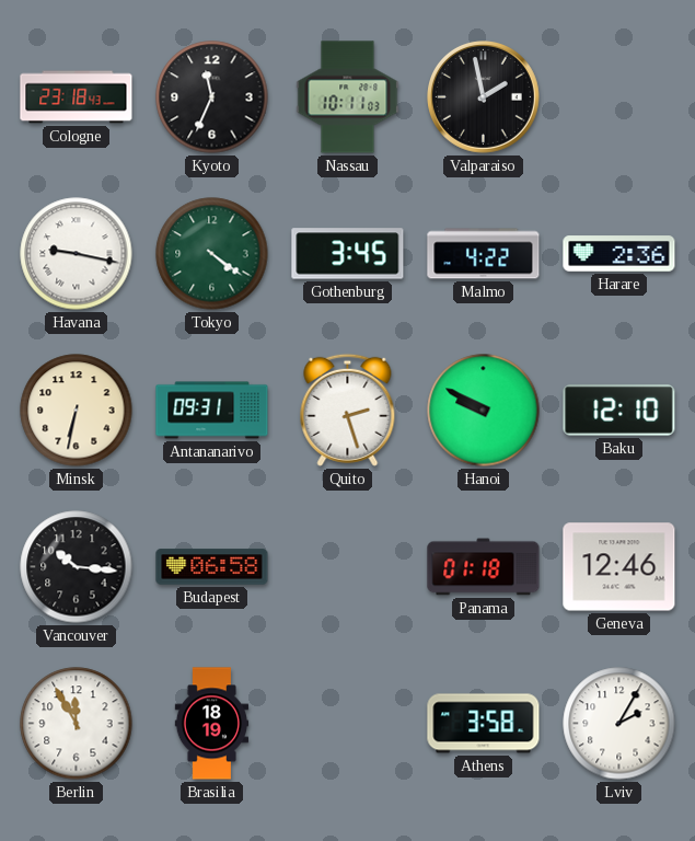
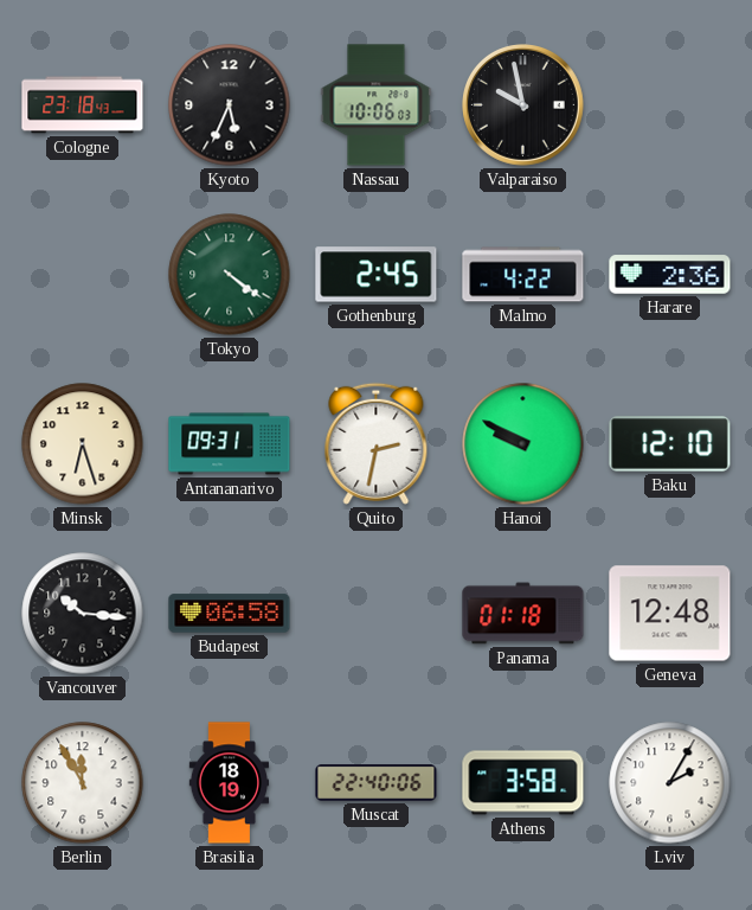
Kyoto: 11:34 -> 5:34 (230, 105)
Nassau: 10:11 -> 10:06 (377, 105)
Valparaiso: 1:58 -> 9:58 (523, 105)
Havana: 9:17 -> none (77, 254)
Gothenburg: 3:45 -> 2:45 (377, 275)
Minsk: 6:32 -> 6:27 (83, 444)
Quito: 2:27 -> 2:32 (377, 443)
Geneva: 12:46 -> 12:48 (670, 614)
Muscat: none -> 22:40 (377, 783)
